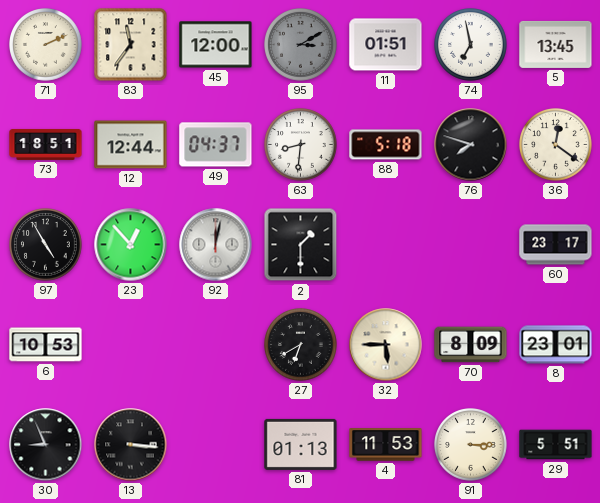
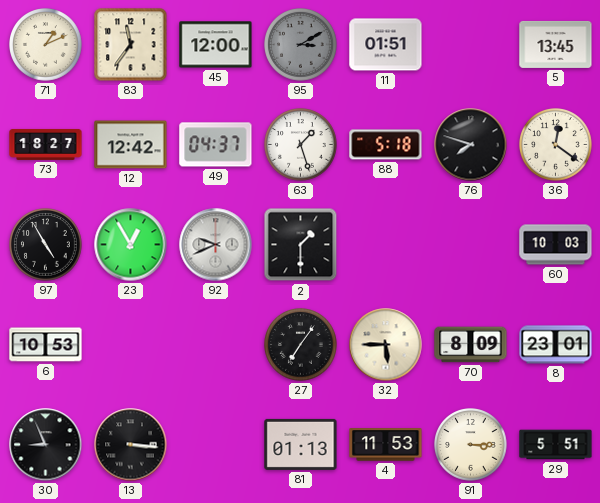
71: 2:11 -> 1:11 (46, 45)
74: 6:58 -> none (471, 45)
73: 18:51 -> 18:27 (46, 144)
12: 12:44 -> 12:42 (131, 145)
63: 8:31 -> 1:27 (301, 145)
23: 12:53 -> 12:55 (131, 245)
92: 12:02 -> 9:41 (216, 245)
60: 23:17 -> 10:03 (556, 245)
27: 6:40 -> 7:06 (301, 345)
